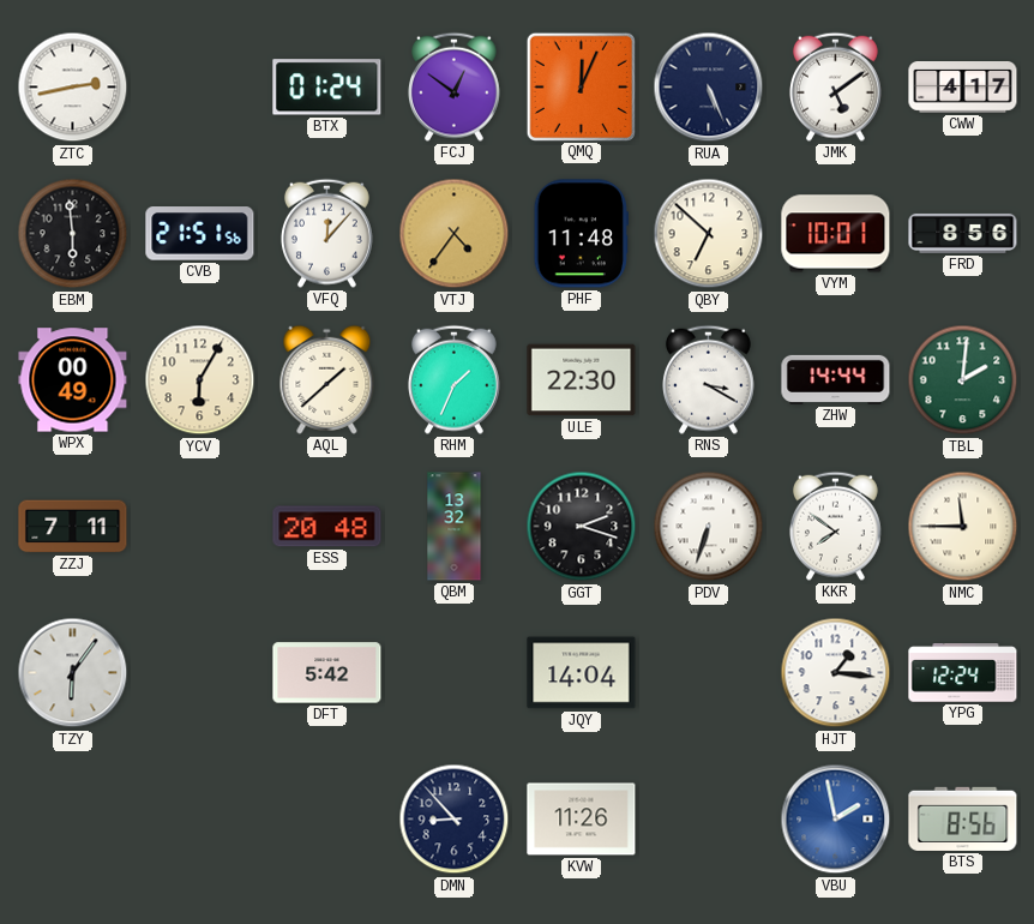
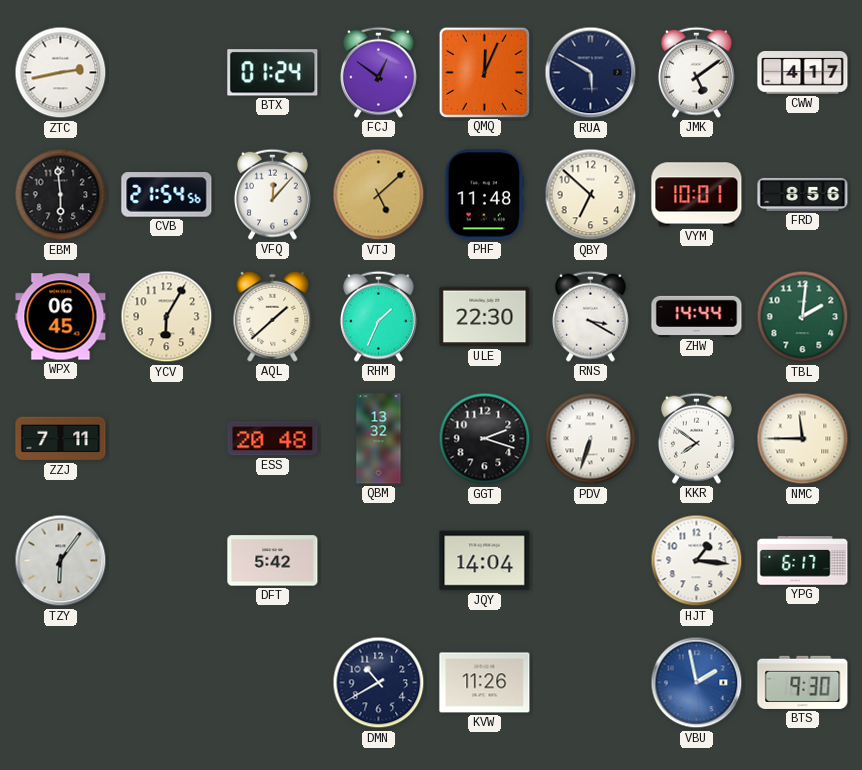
RUA: 5:26 -> 5:50 (591, 73)
CVB: 21:51 -> 21:54 (167, 195)
VTJ: 4:36 -> 5:08 (379, 195)
WPX: 00:49 -> 06:45 (61, 317)
YPG: 12:24 -> 6:17 (803, 561)
DMN: 8:53 -> 10:40 (379, 683)
BTS: 8:56 -> 9:30 (803, 682)
